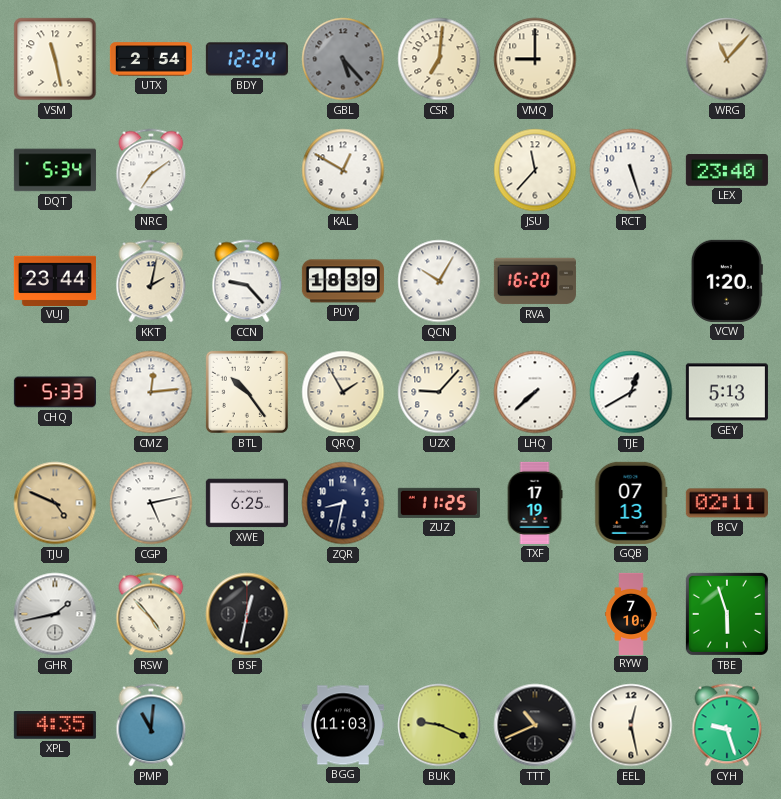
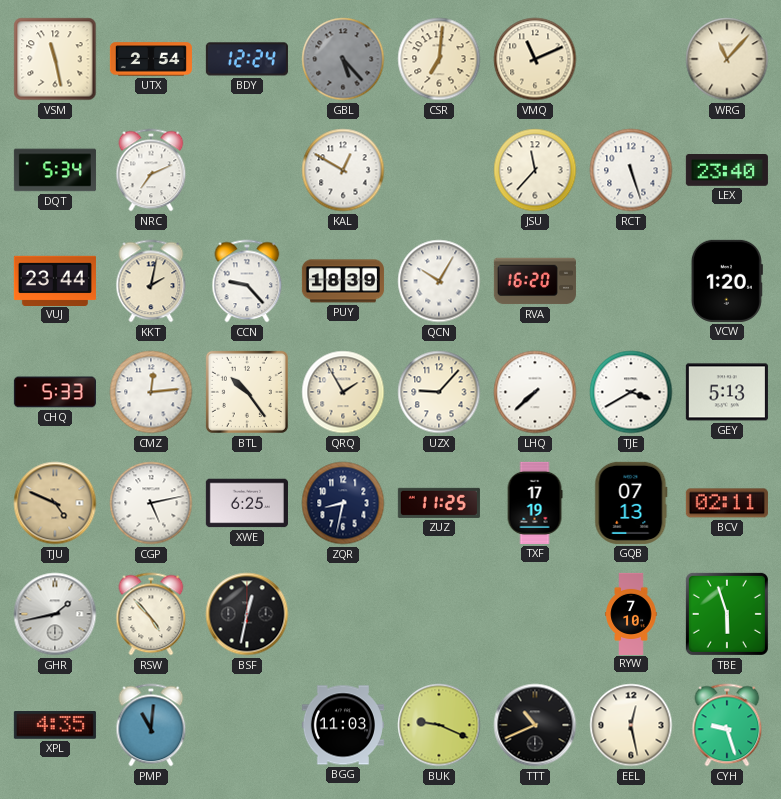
VMQ: 9:00 -> 11:11 (535, 59)
NRC: 7:09 -> 7:11 (151, 170)
TJE: 12:40 -> 3:40 (631, 392)
